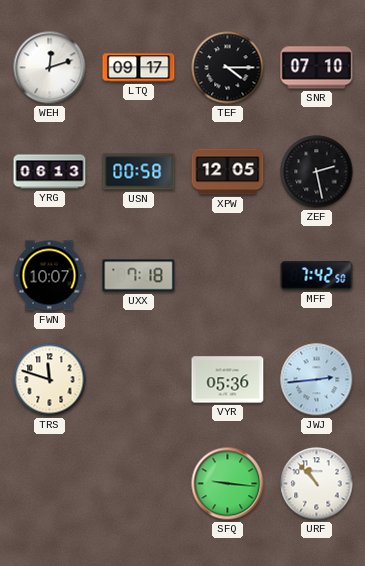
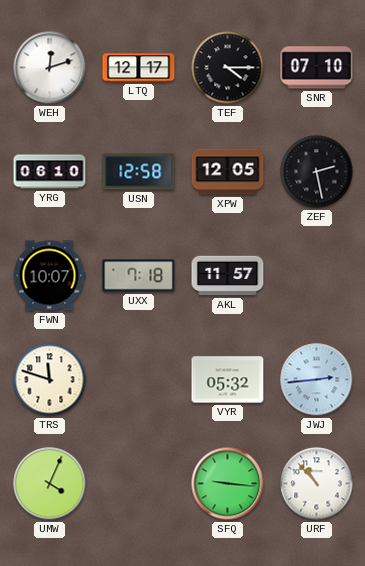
LTQ: 09:17 -> 12:17 (139, 68)
YRG: 06:13 -> 06:10 (50, 172)
USN: 00:58 -> 12:58 (139, 172)
AKL: none -> 11:57 (228, 276)
MFF: 7:42 -> none (317, 276)
VYR: 05:36 -> 05:32 (228, 380)
UMW: none -> 4:04 (50, 484)
